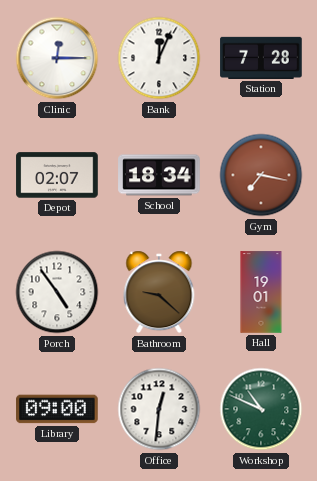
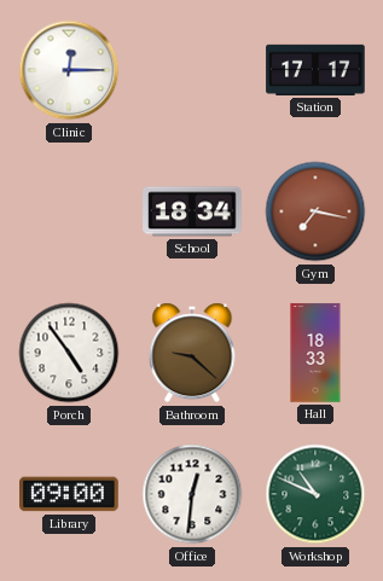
Bank: 12:04 -> none (159, 58)
Station: 7:28 -> 17:17 (315, 70)
Depot: 02:07 -> none (57, 175)
Hall: 19:01 -> 18:33 (315, 353)
